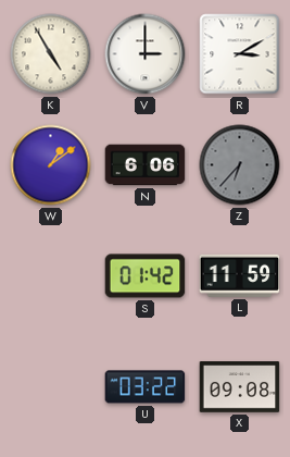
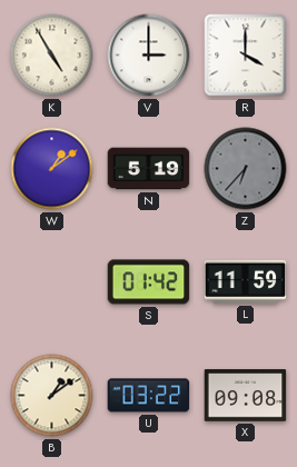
R: 3:10 -> 4:00 (246, 56)
N: 6:06 -> 5:19 (149, 169)
B: none -> 1:09 (52, 396)
